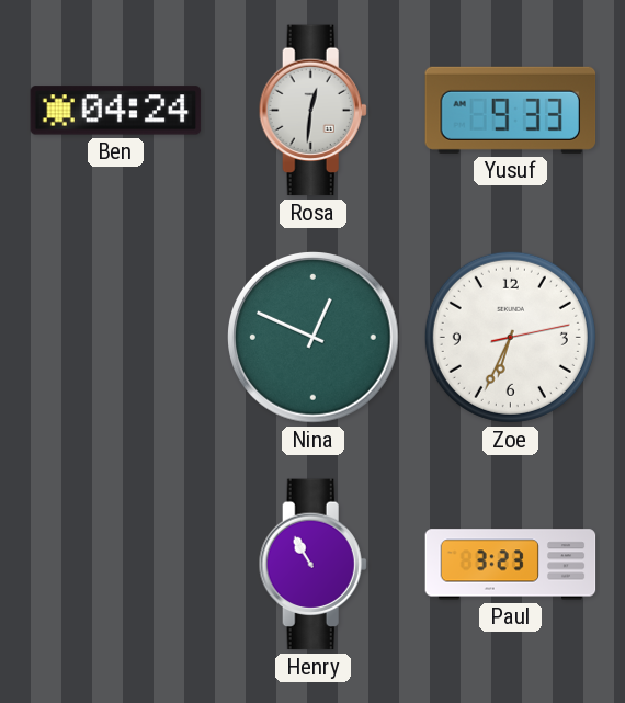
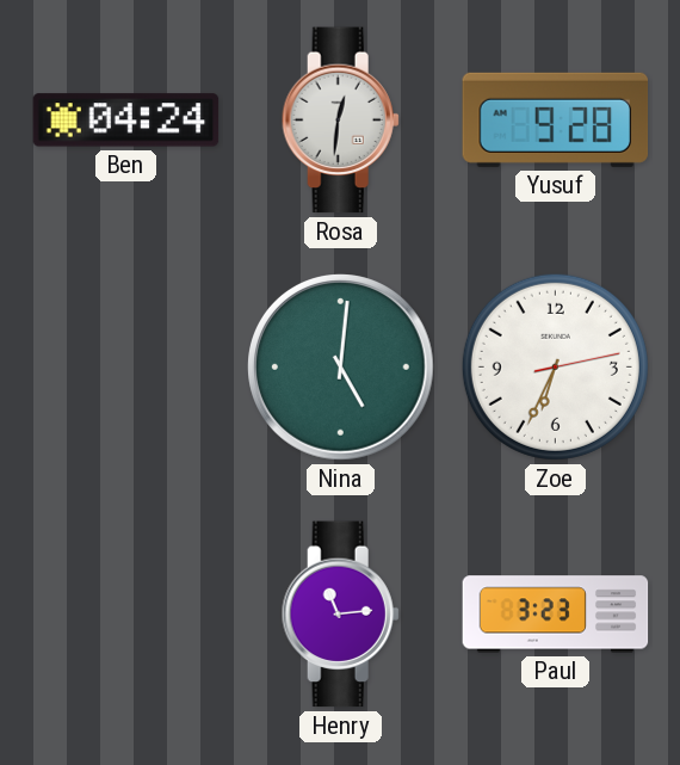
Yusuf: 9:33 -> 9:28 (556, 119)
Nina: 12:49 -> 5:01 (341, 368)
Henry: 10:55 -> 11:14 (340, 615)
